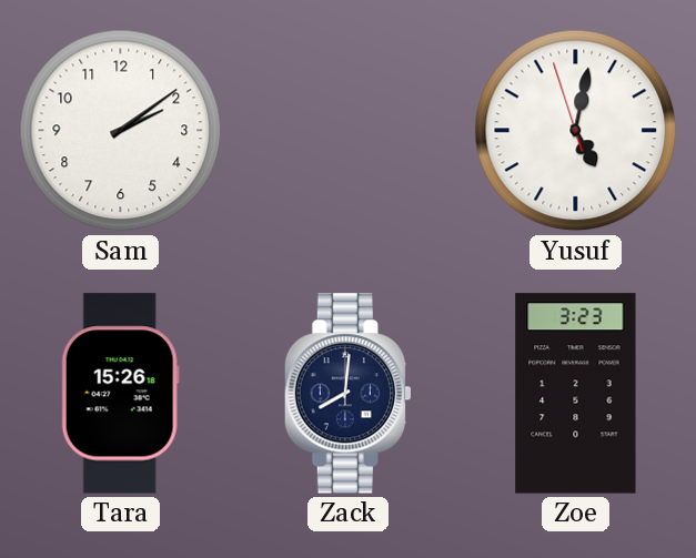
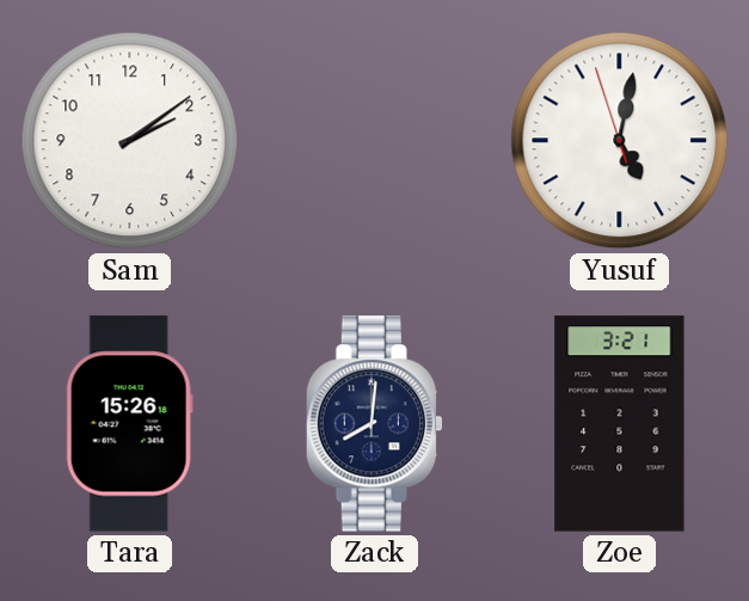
Zoe: 3:23 -> 3:21 (620, 424)
